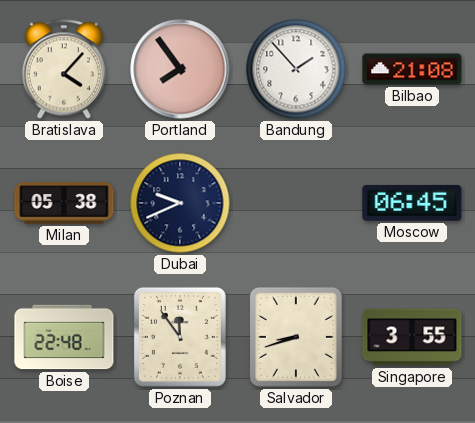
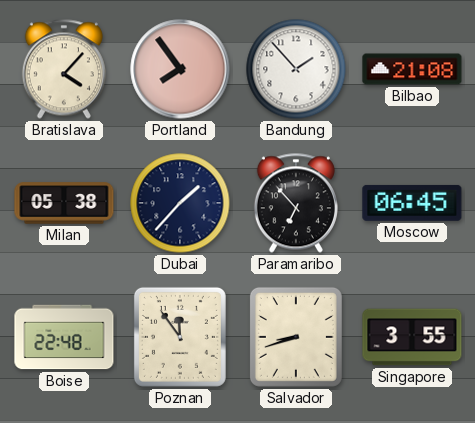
Dubai: 9:41 -> 1:37 (180, 203)
Paramaribo: none -> 6:53 (296, 203)
